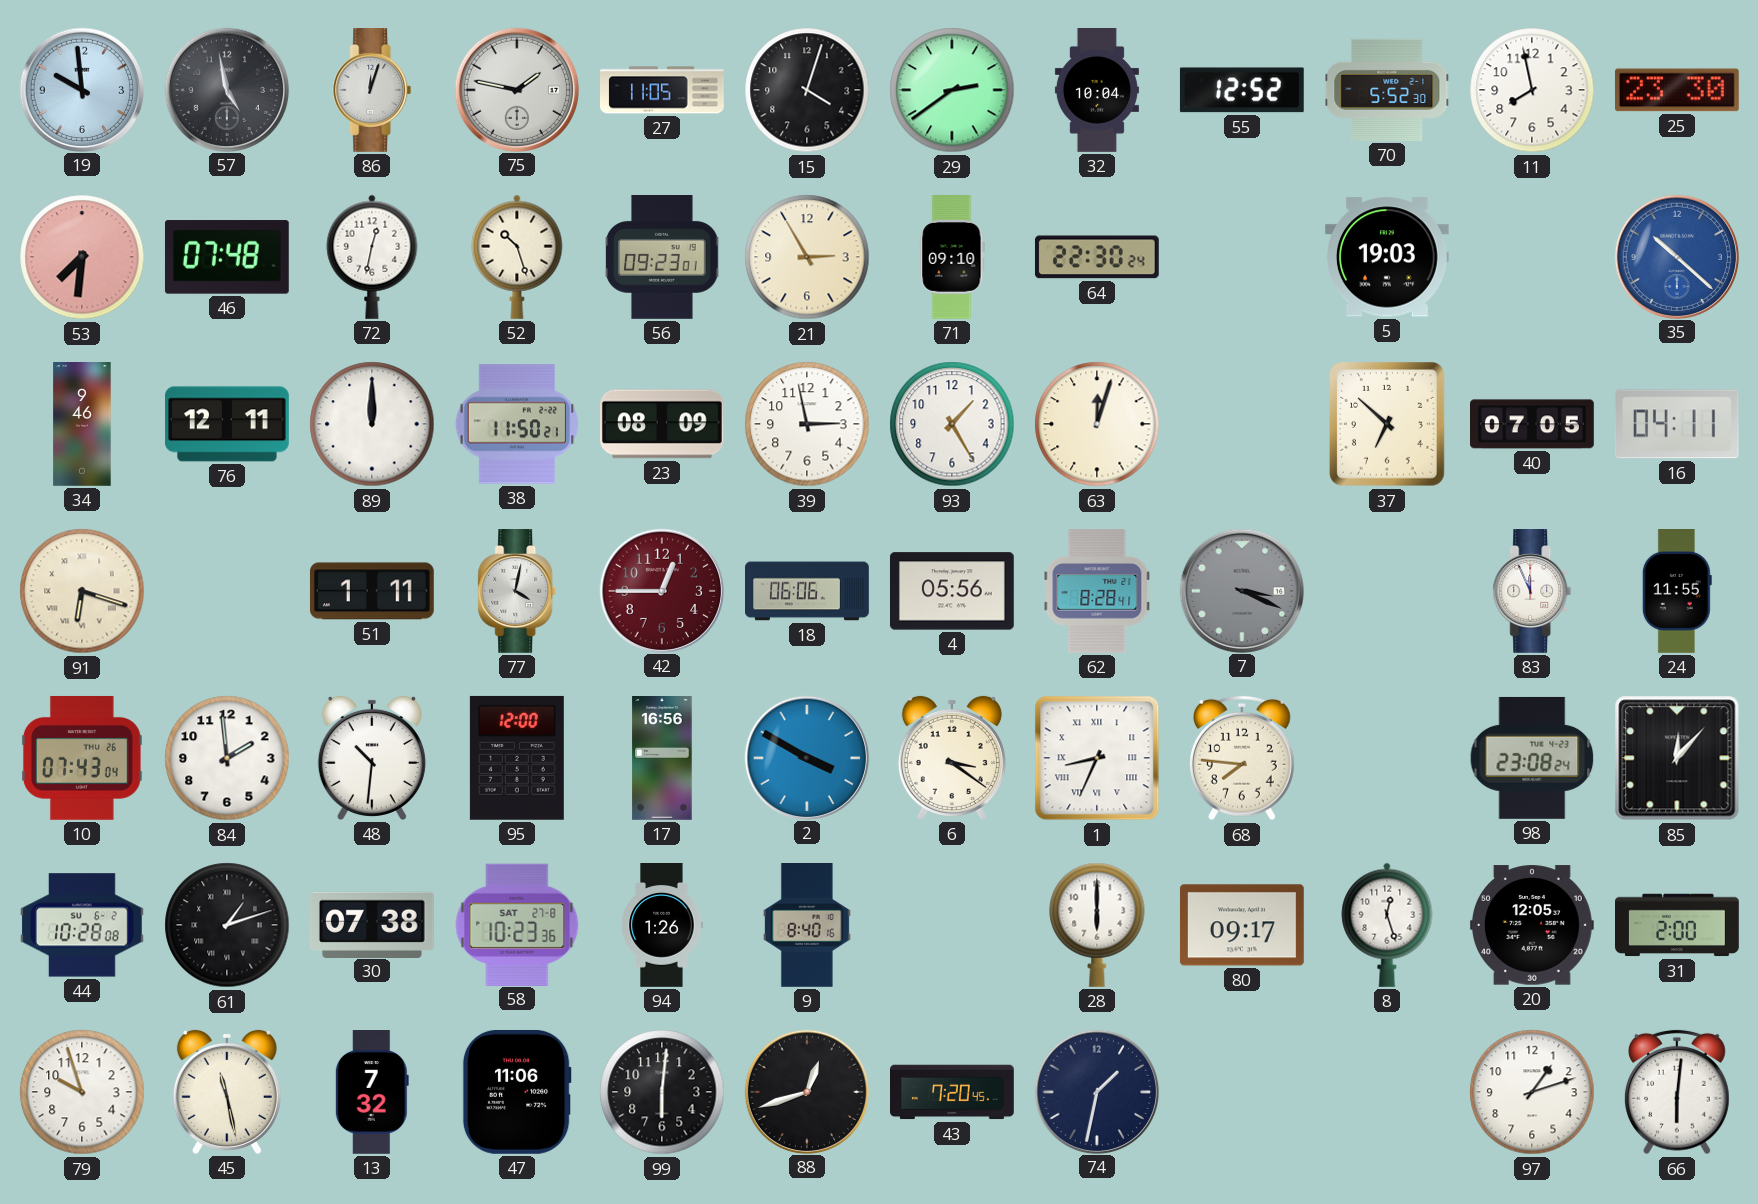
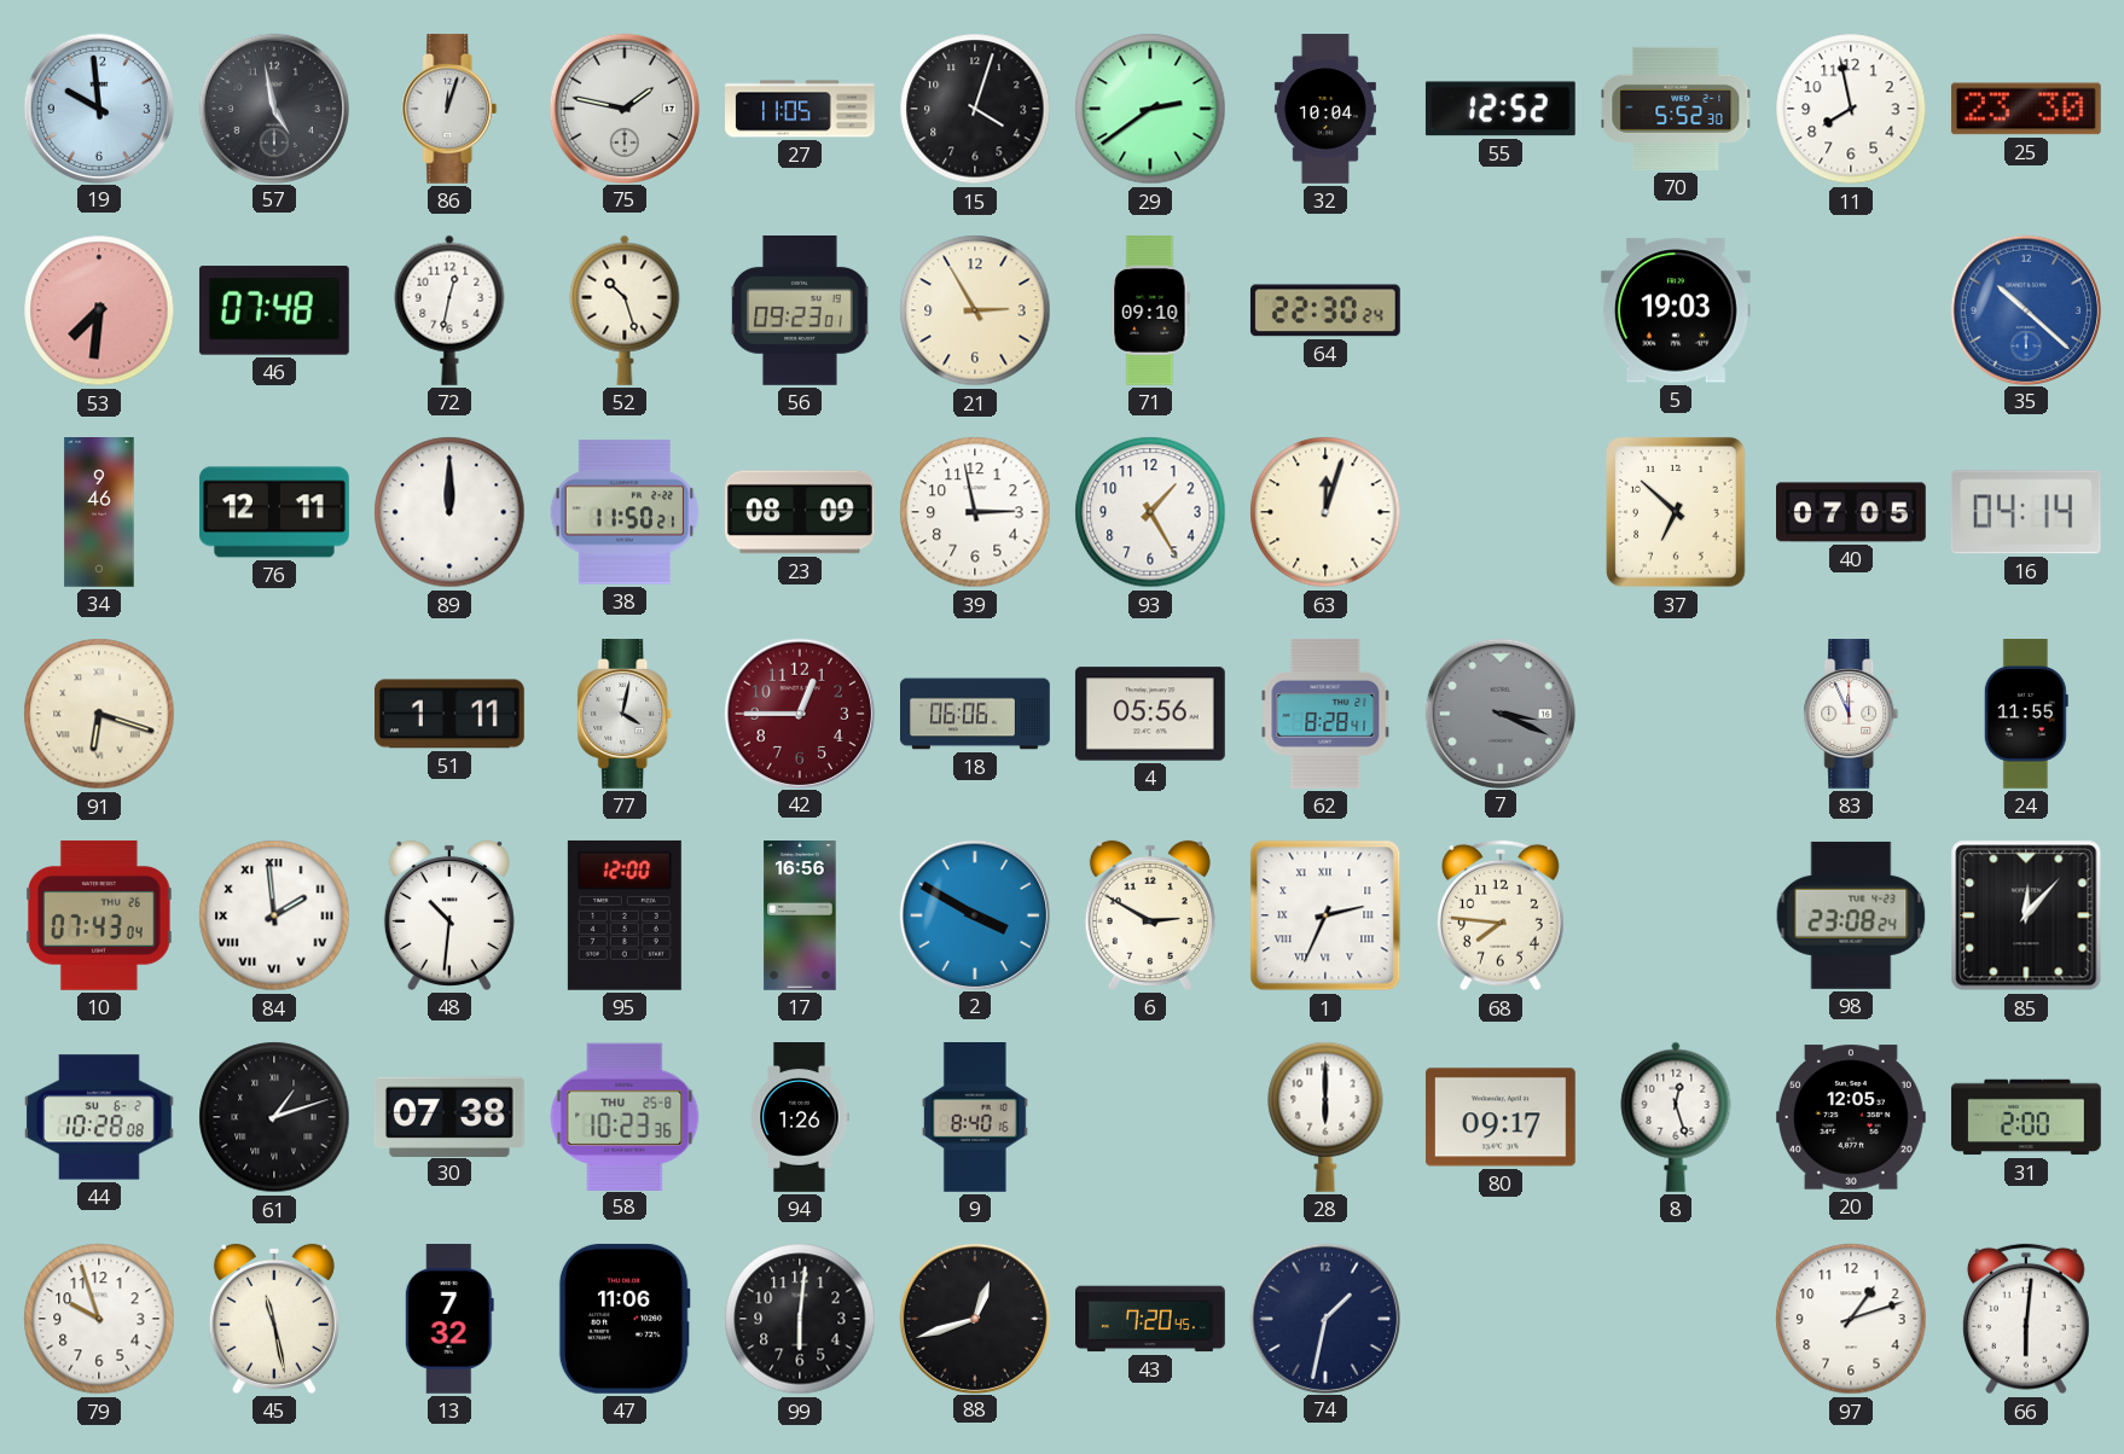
16: 04:11 -> 04:14 (2026, 512)
84 numerals: Arabic -> Roman (274, 915)
6: 3:21 -> 2:50 (1150, 915)
1: 8:34 -> 2:34 (1325, 915)
58 date: SAT 27-8 -> THU 25-8 (625, 1116)
